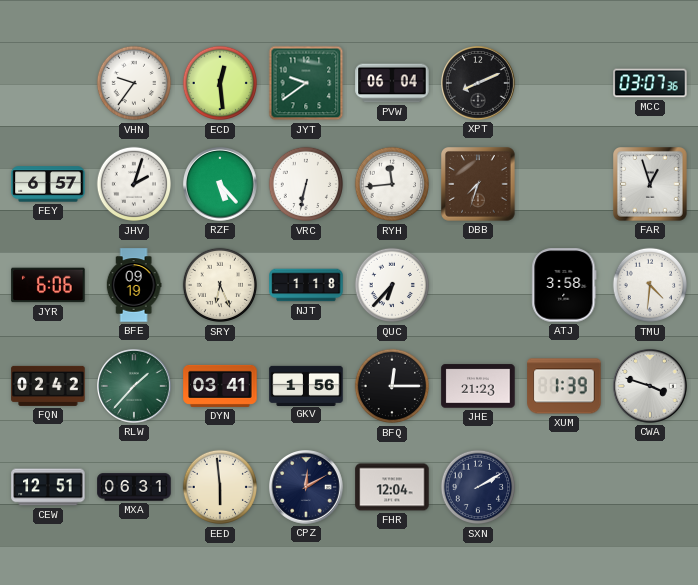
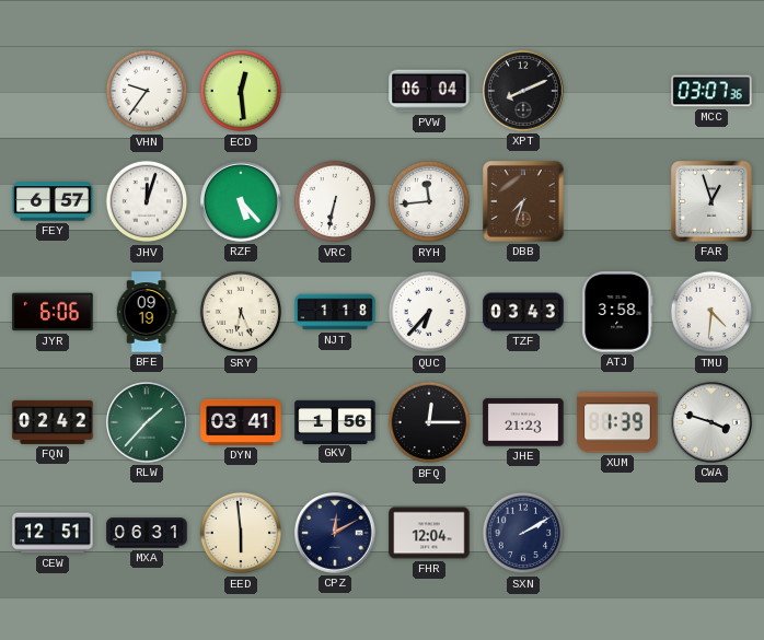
JYT: 9:39 -> none (306, 83)
JHV: 2:03 -> 12:03 (147, 201)
TZF: none -> 03:43 (523, 312)
